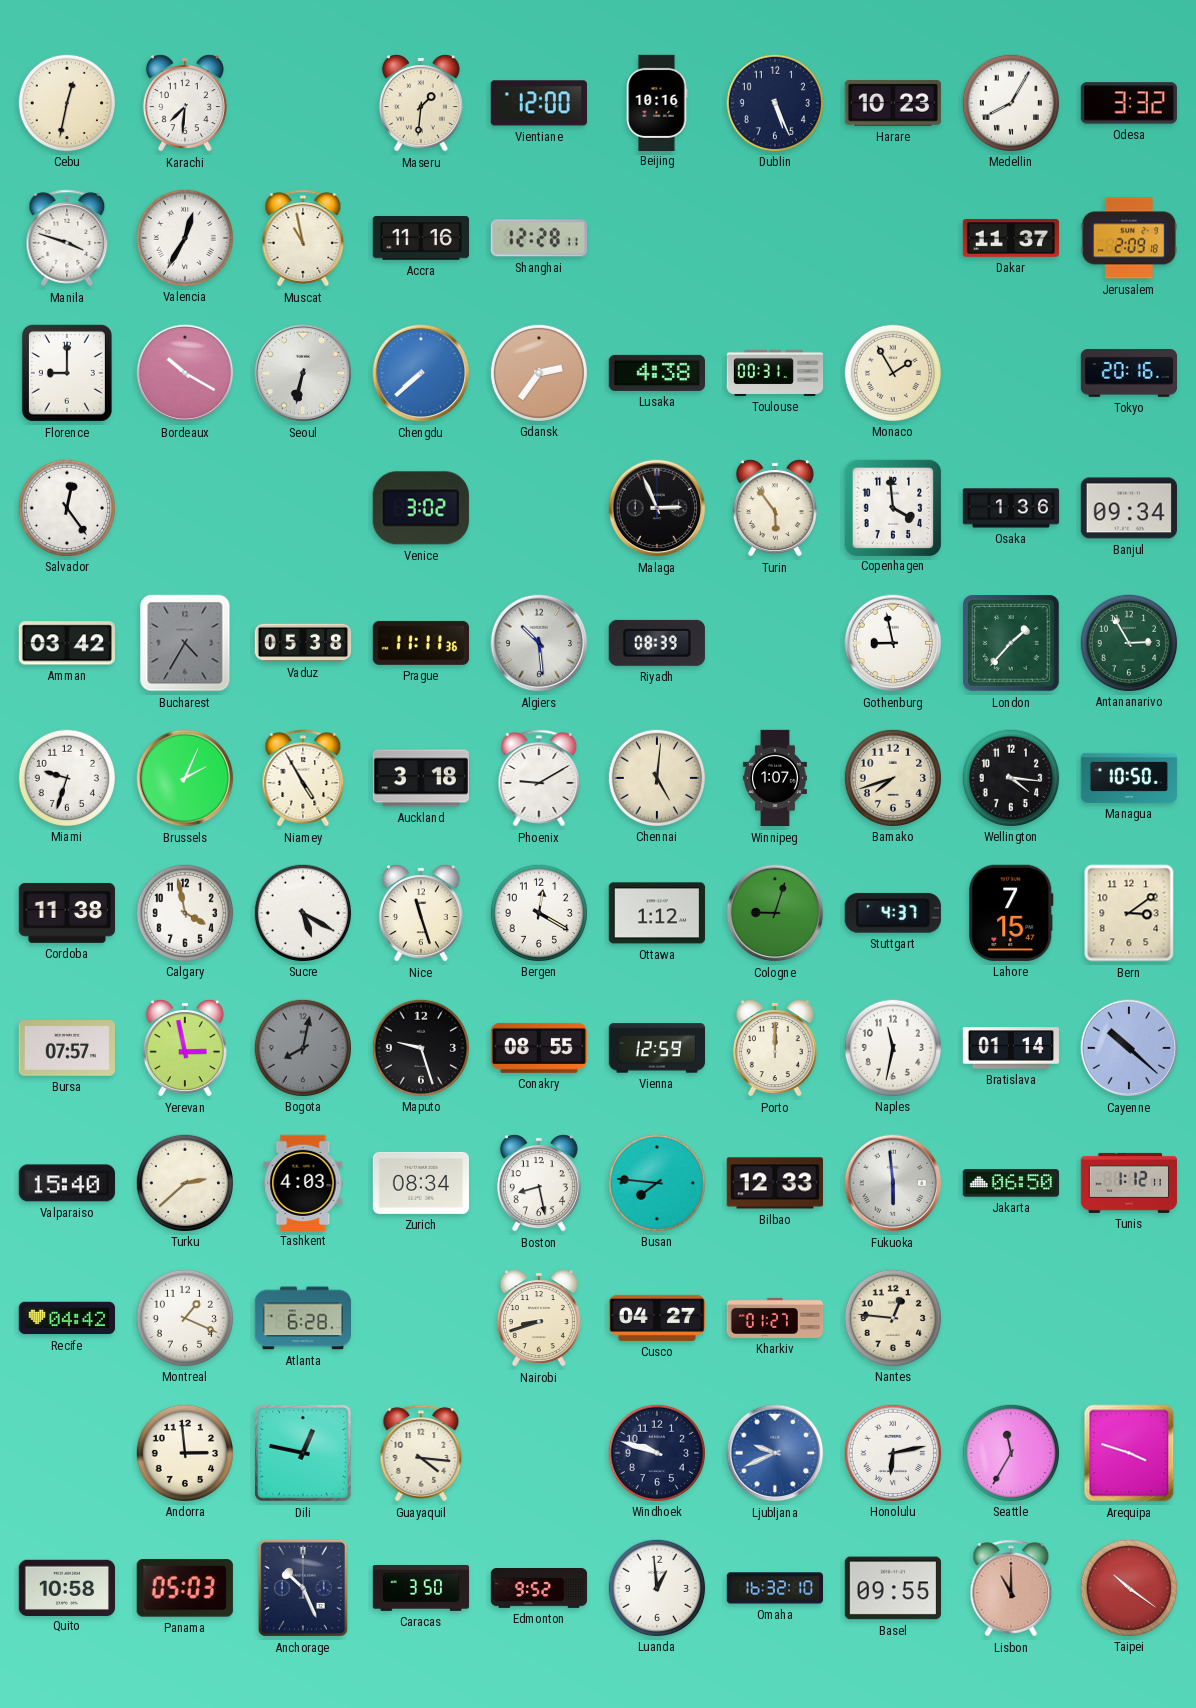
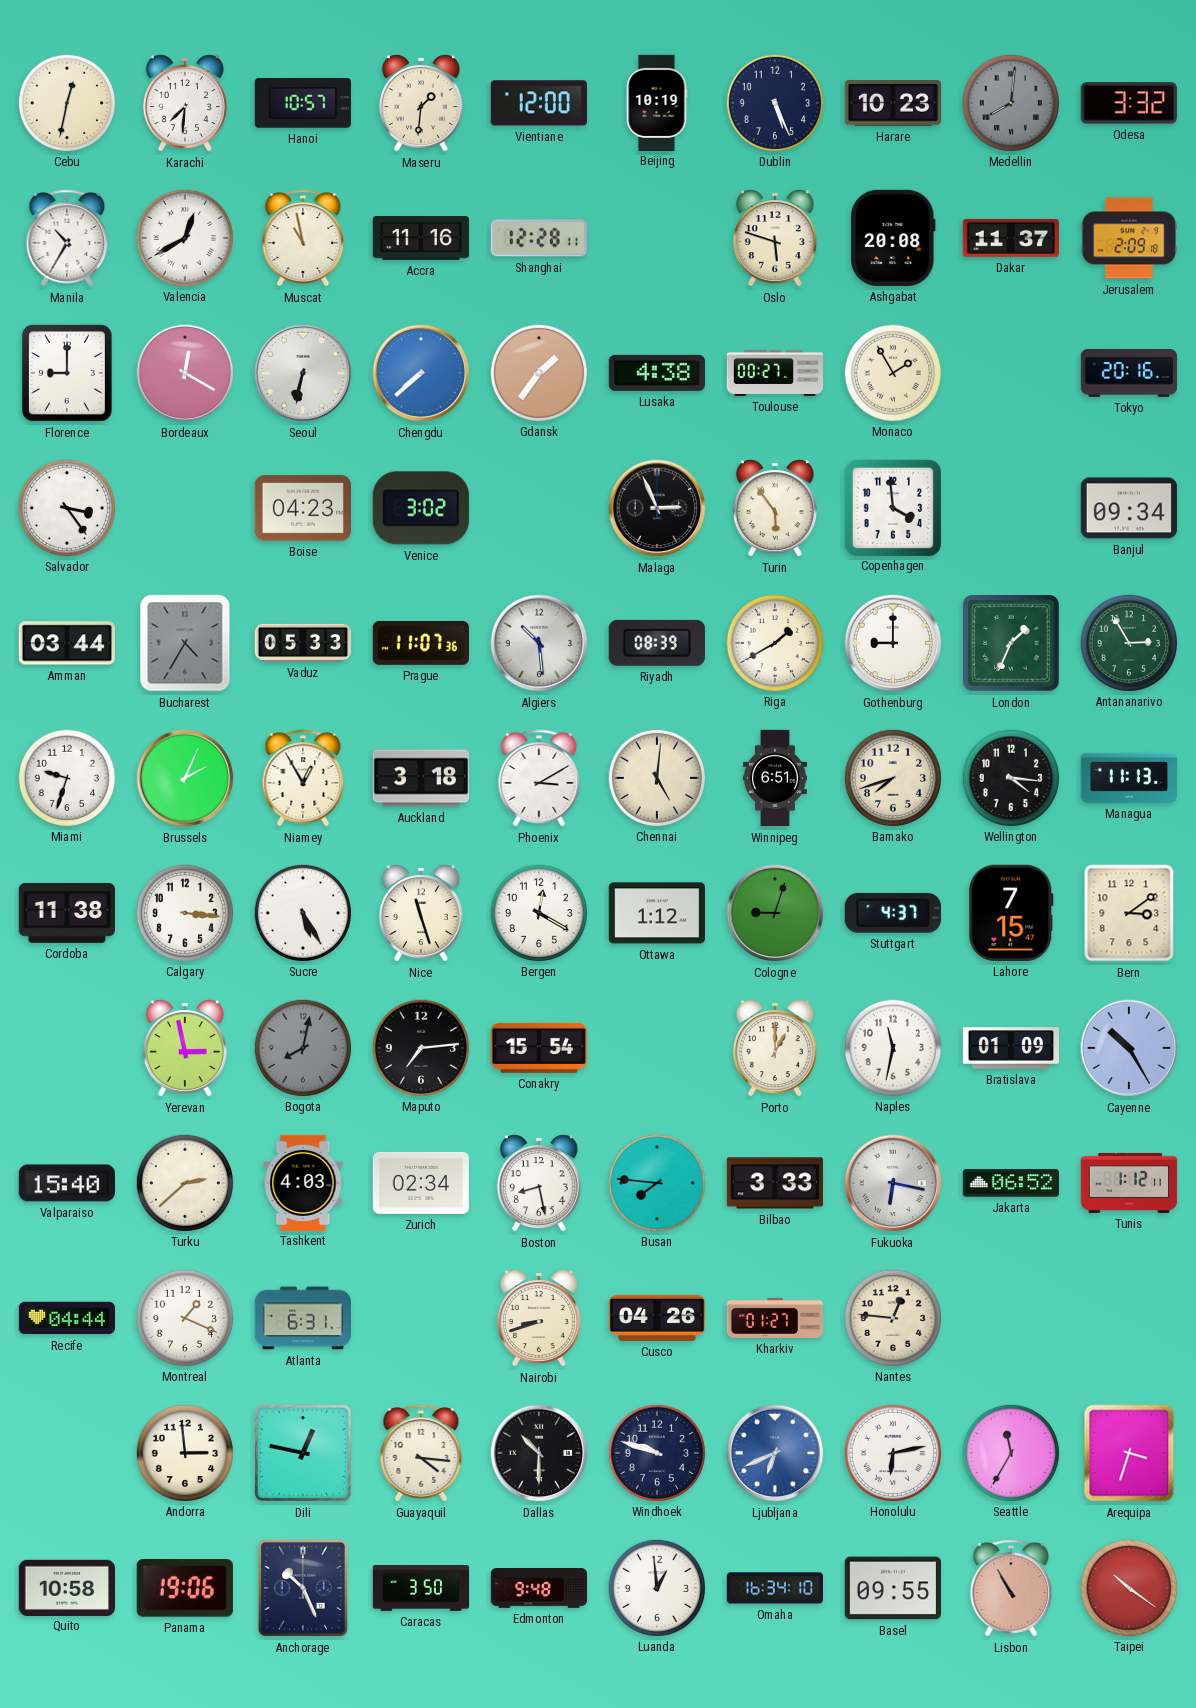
Hanoi: none -> 10:57 (303, 104)
Beijing: 10:16 -> 10:19 (657, 102)
Medellin: 8:05 -> 8:01 (1010, 102)
Medellin dial: white -> grey (1010, 102)
Manila: 3:48 -> 10:35 (67, 238)
Valencia: 12:35 -> 12:40 (184, 237)
Oslo: none -> 5:48 (775, 238)
Ashgabat: none -> 20:08 (893, 238)
Bordeaux: 10:20 -> 12:20 (185, 373)
Gdansk: 2:36 -> 1:36 (538, 372)
Toulouse: 00:31 -> 00:27 (775, 373)
Salvador: 12:24 -> 3:24 (66, 507)
Boise: none -> 04:23 (302, 508)
Osaka: 1:36 -> none (1011, 508)
Amman: 03:42 -> 03:44 (67, 643)
Vaduz: 05:38 -> 05:33 (303, 643)
Prague: 11:11 -> 11:07 (420, 643)
Riga: none -> 1:40 (774, 642)
Gothenburg: 8:58 -> 9:00 (893, 643)
London: 1:37 -> 1:34 (1011, 643)
Niamey: 4:55 -> 12:55 (303, 778)
Phoenix: 9:10 -> 3:10 (539, 778)
Winnipeg: 1:07 -> 6:51 (775, 778)
Managua: 10:50 -> 11:13 (1128, 778)
Calgary: 3:58 -> 3:16 (184, 912)
Sucre: 5:20 -> 5:25 (302, 912)
Bursa: 07:57 -> none (66, 1049)
Maputo: 9:27 -> 7:14 (420, 1047)
Conakry: 08:55 -> 15:54 (539, 1048)
Vienna: 12:59 -> none (656, 1048)
Porto: 12:00 -> 1:00 (775, 1048)
Bratislava: 01:14 -> 01:09 (1011, 1048)
Cayenne: 10:22 -> 10:25 (1129, 1048)
Zurich: 08:34 -> 02:34 (420, 1183)
Bilbao: 12:33 -> 3:33 (775, 1183)
Fukuoka: 5:59 -> 6:17 (893, 1183)
Jakarta: 06:50 -> 06:52 (1010, 1183)
Recife: 04:42 -> 04:44 (66, 1318)
Atlanta: 6:28 -> 6:31 (302, 1318)
Cusco: 04:27 -> 04:26 (656, 1318)
Dallas: none -> 10:30 (539, 1453)
Ljubljana: 9:41 -> 6:41 (775, 1453)
Arequipa: 3:48 -> 3:33 (1129, 1453)
Panama: 05:03 -> 19:06 (185, 1588)
Edmonton: 9:52 -> 9:48 (539, 1589)
Omaha: 16:32 -> 16:34 (775, 1588)
Lisbon: 11:00 -> 10:55 (1011, 1588)
